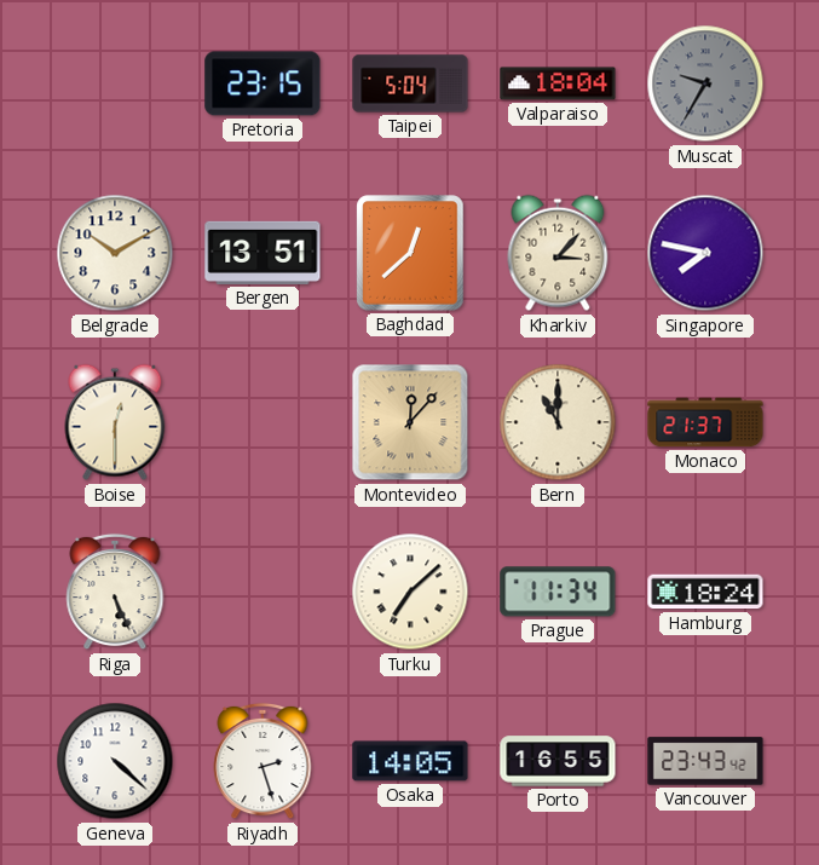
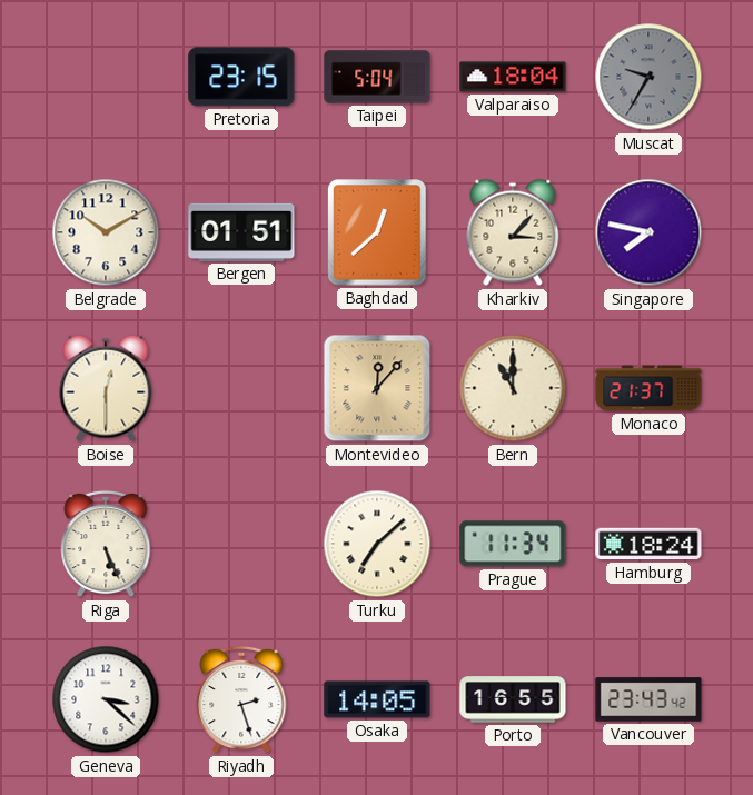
Bergen: 13:51 -> 01:51 (241, 232)
Geneva: 4:22 -> 3:22 (106, 699)
